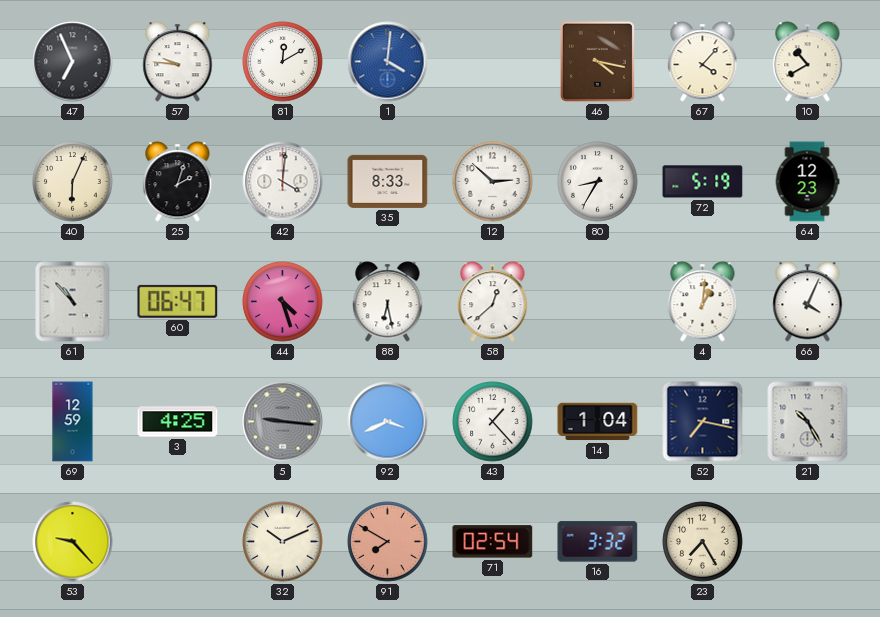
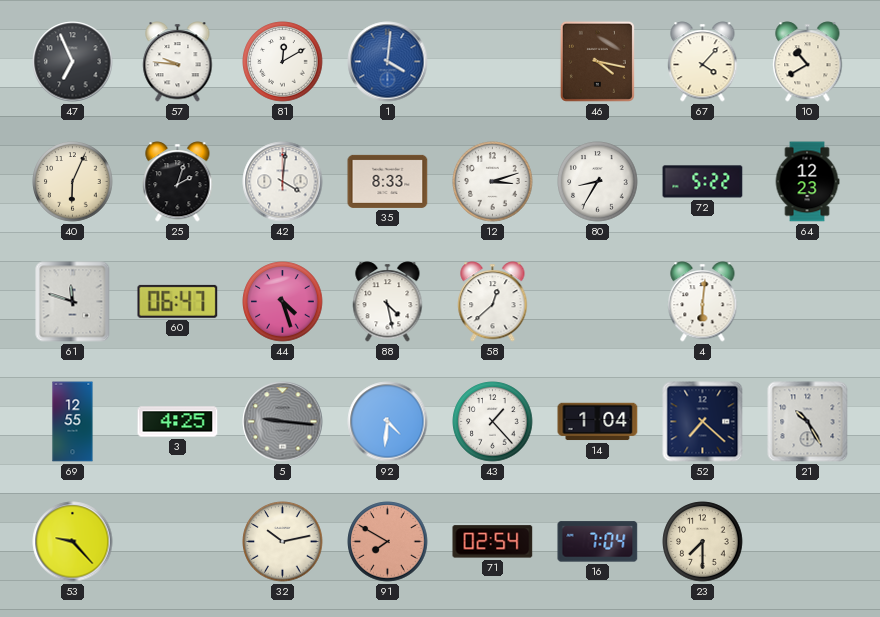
12: 2:52 -> 3:12 (493, 182)
72: 5:19 -> 5:22 (703, 182)
61: 10:53 -> 11:48 (73, 302)
88: 6:28 -> 4:28 (388, 302)
4: 1:01 -> 6:01 (703, 302)
66: 4:04 -> none (808, 302)
69: 12:59 -> 12:55 (73, 422)
92: 3:41 -> 4:31 (388, 422)
52: 7:17 -> 7:22 (703, 422)
32: 10:11 -> 10:13 (283, 542)
16: 3:32 -> 7:04 (598, 542)
23: 7:25 -> 7:30 (703, 542)
